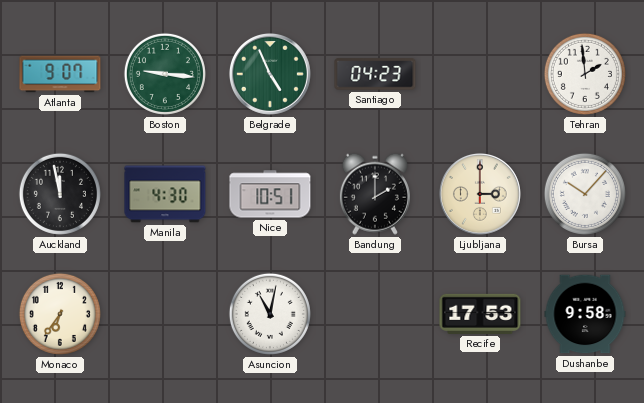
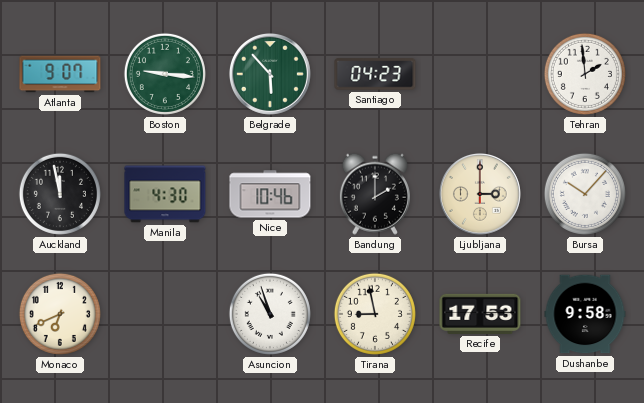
Belgrade: 4:56 -> 5:53 (270, 74)
Nice: 10:51 -> 10:46 (270, 194)
Monaco: 6:36 -> 6:41 (60, 314)
Asuncion: 11:02 -> 10:57 (270, 314)
Tirana: none -> 8:58 (375, 314)
